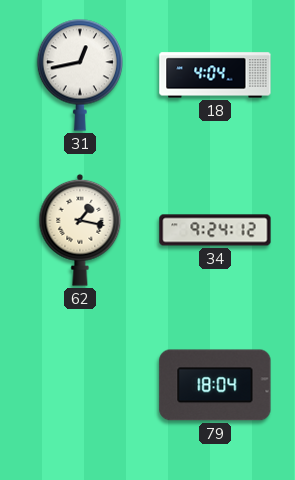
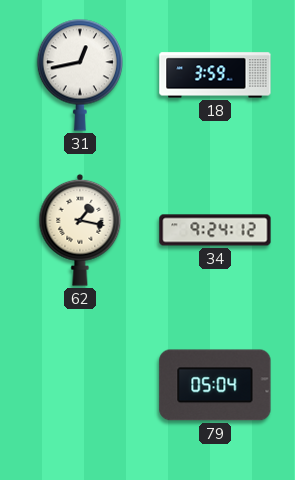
18: 4:04 -> 3:59 (215, 75)
79: 18:04 -> 05:04 (215, 385)
